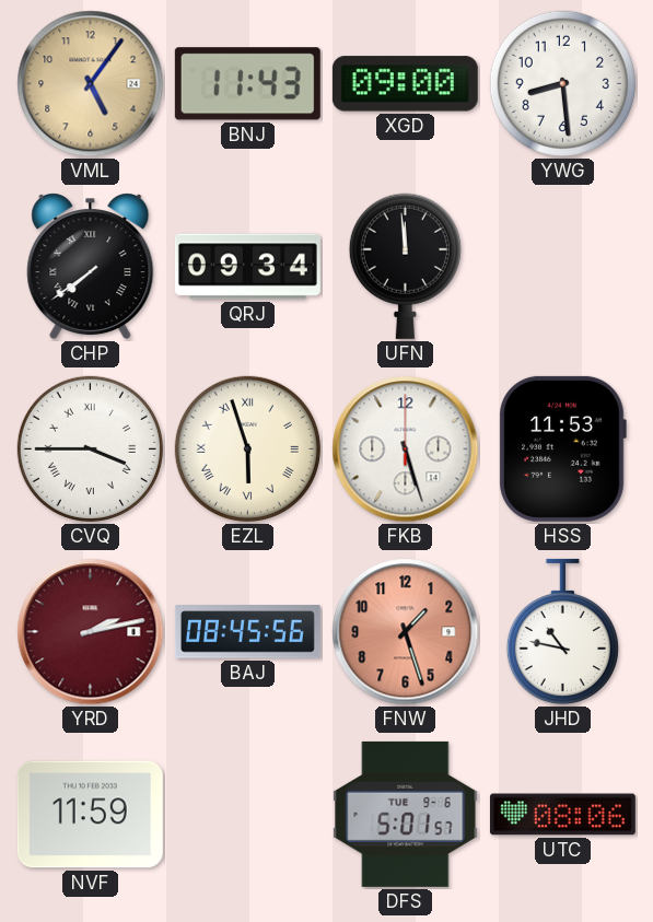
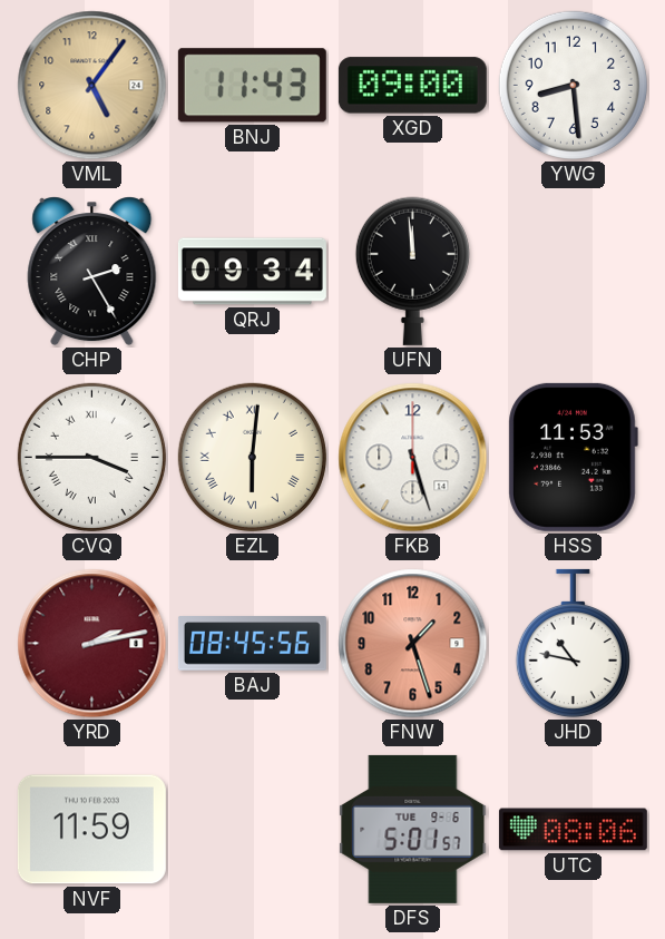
CHP: 7:39 -> 2:25 (92, 272)
EZL: 5:57 -> 6:01 (252, 457)
